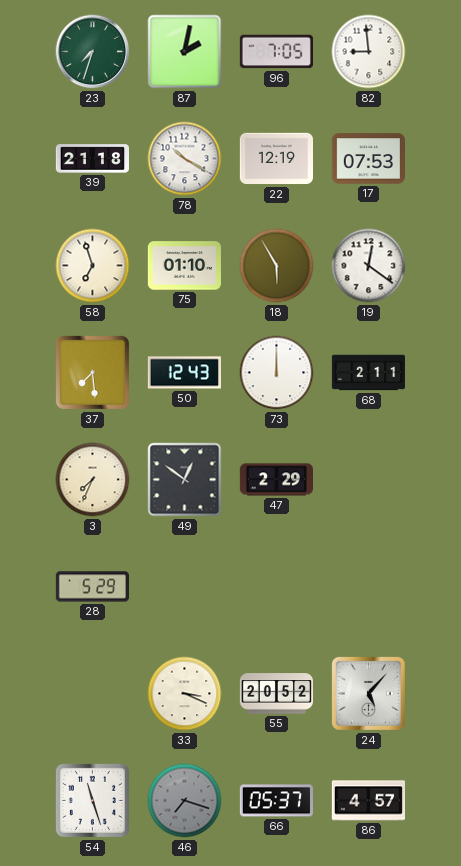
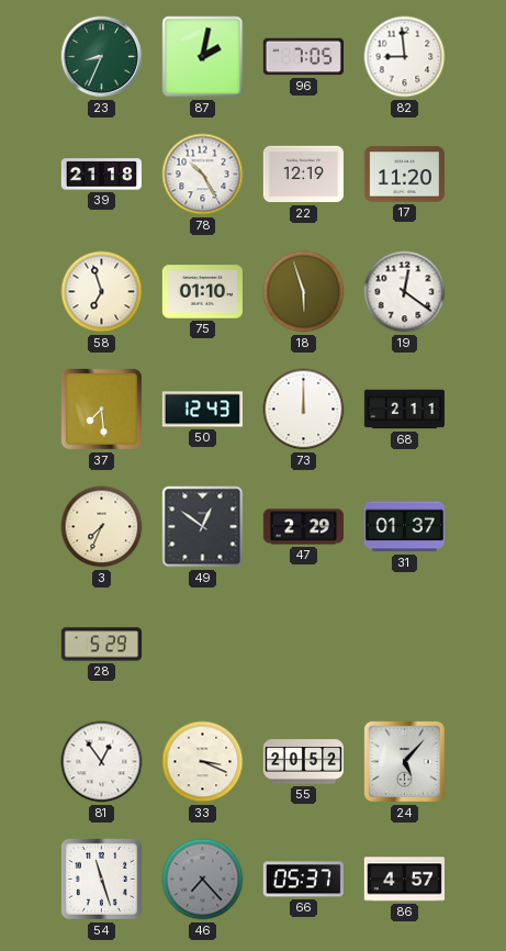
23: 7:33 -> 8:34 (102, 57)
78: 10:20 -> 10:25 (203, 175)
17: 07:53 -> 11:20 (404, 175)
18: 5:55 -> 5:57 (304, 292)
31: none -> 01:37 (404, 527)
81: none -> 12:54 (102, 762)
46: 7:18 -> 7:23 (203, 880)
